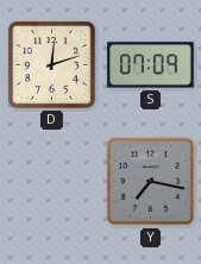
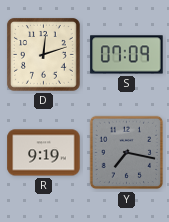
R: none -> 9:19 (44, 153)
